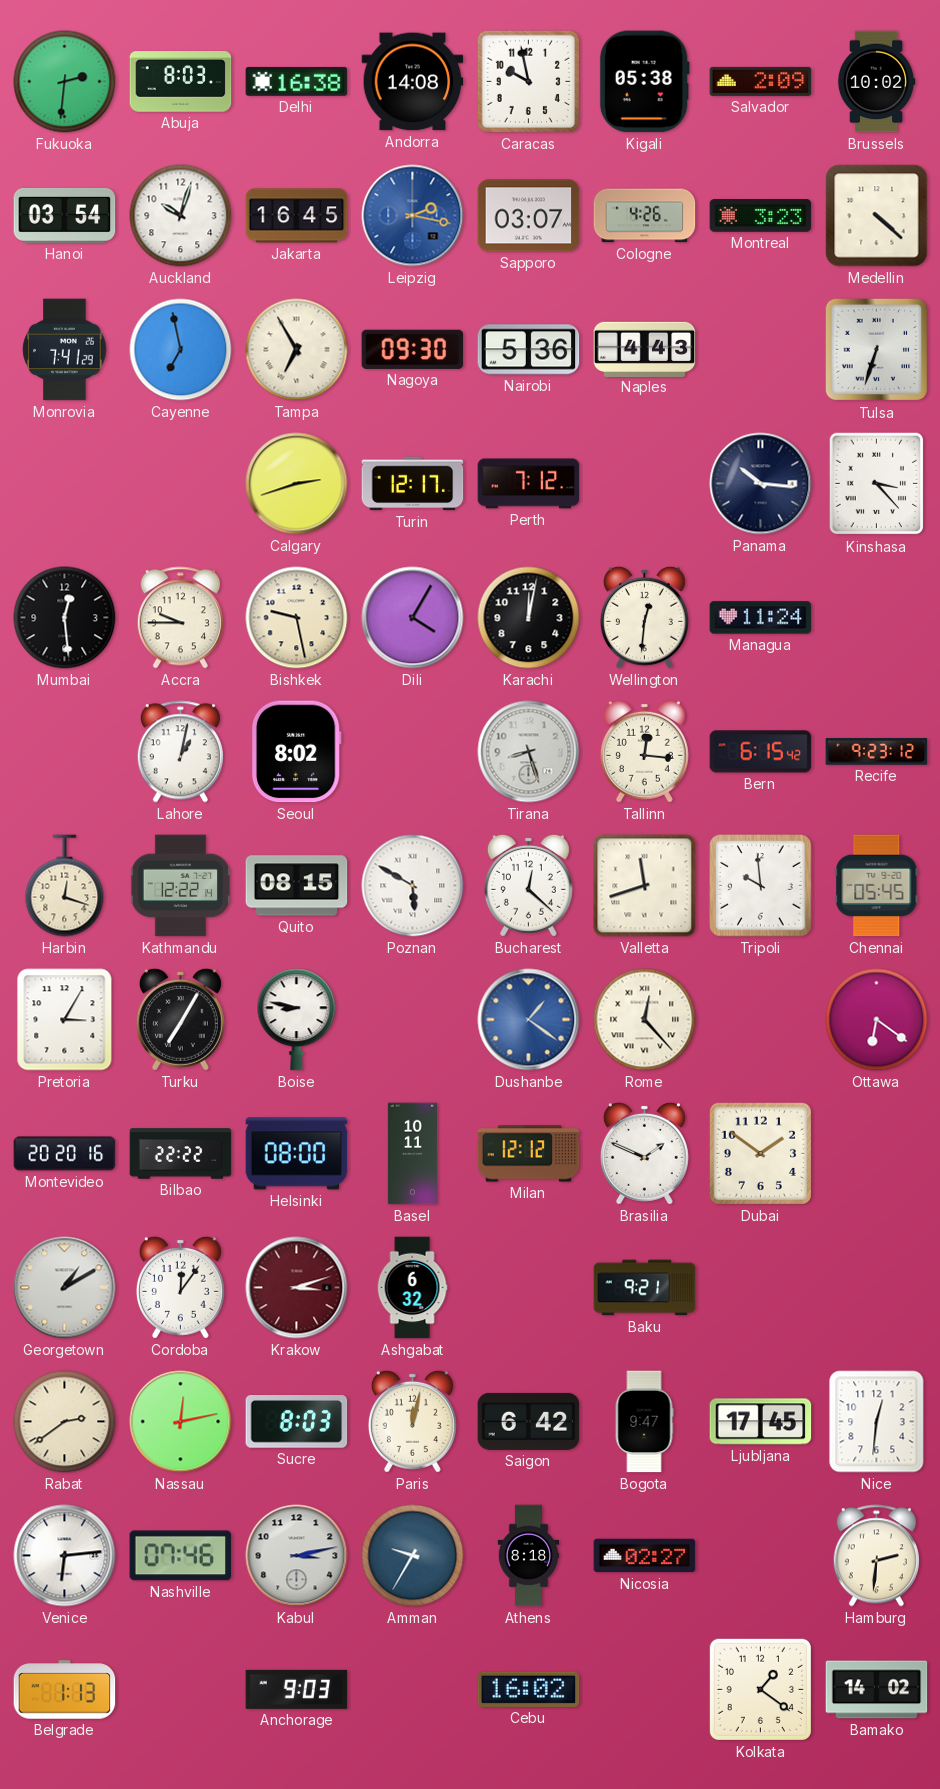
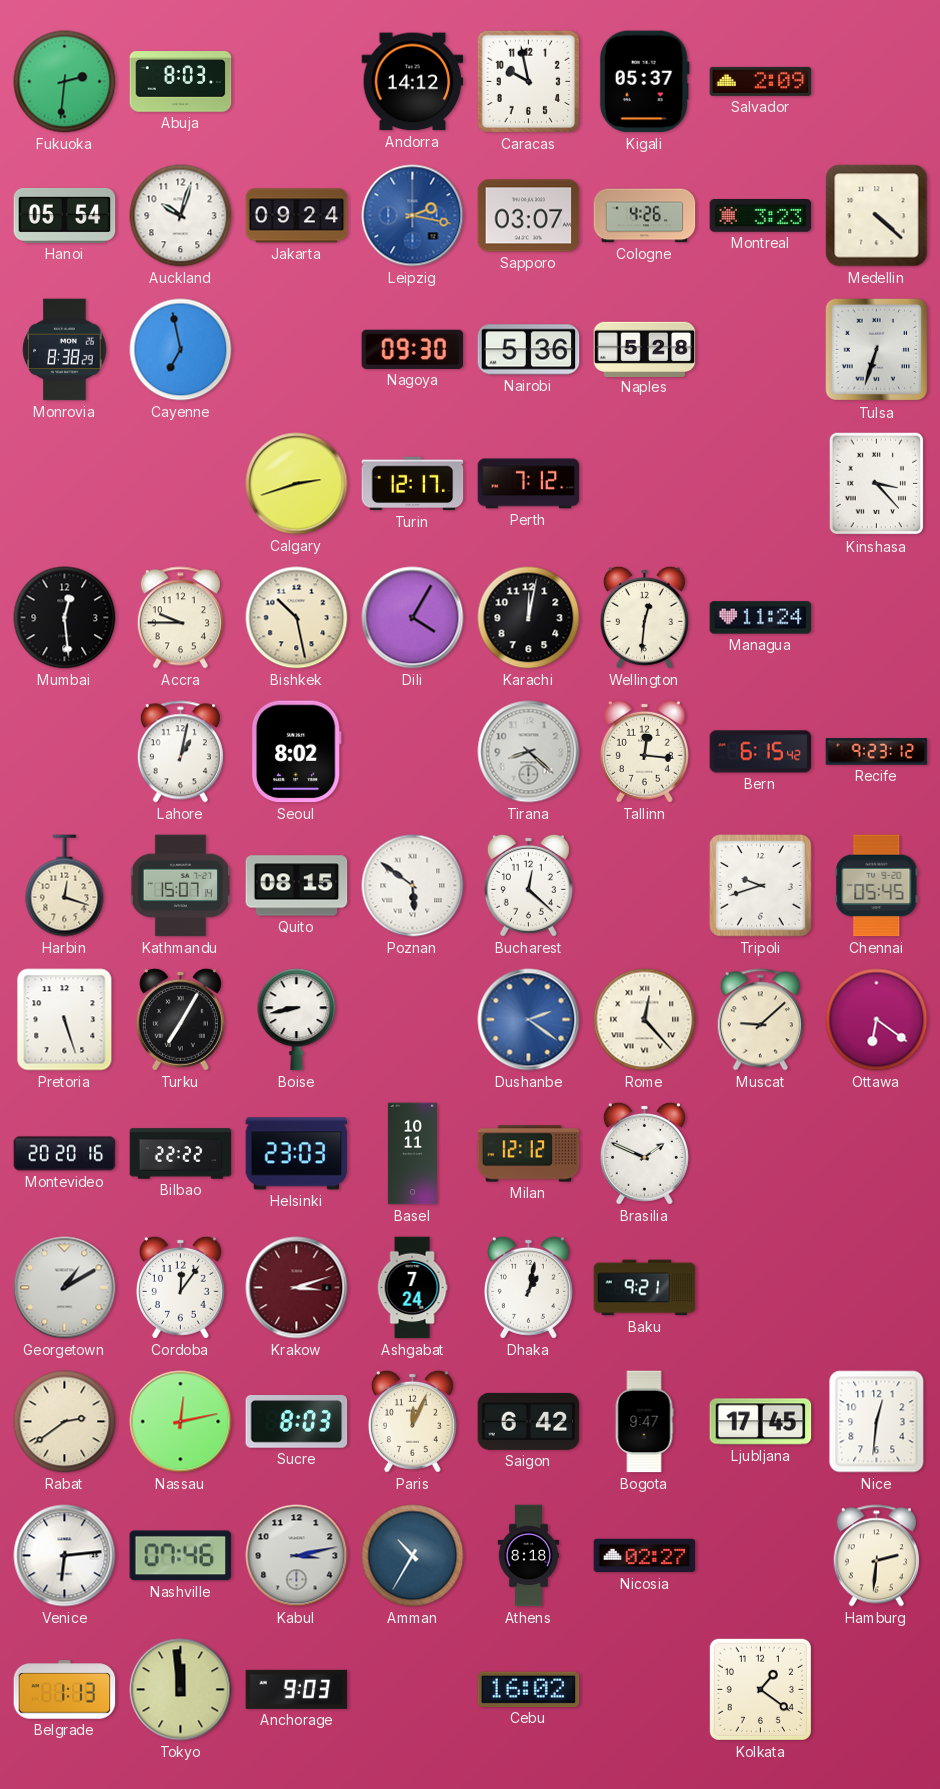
Delhi: 16:38 -> none (297, 81)
Andorra: 14:08 -> 14:12 (413, 82)
Kigali: 05:38 -> 05:37 (644, 82)
Brussels: 10:02 -> none (876, 82)
Hanoi: 03:54 -> 05:54 (65, 215)
Jakarta: 16:45 -> 09:24 (297, 216)
Monrovia: 7:41 -> 8:38 (65, 350)
Tampa: 6:55 -> none (297, 350)
Naples: 4:43 -> 5:28 (645, 349)
Panama: 10:16 -> none (761, 484)
Bishkek: 9:28 -> 10:28 (297, 618)
Tirana: 8:27 -> 8:22 (529, 752)
Kathmandu: 12:22 -> 15:07 (181, 886)
Poznan: 5:50 -> 5:51 (413, 886)
Valletta: 11:42 -> none (645, 886)
Tripoli: 9:59 -> 9:42 (761, 886)
Pretoria: 3:05 -> 5:27 (65, 1020)
Boise: 8:47 -> 8:43 (297, 1020)
Dushanbe: 1:21 -> 2:21 (529, 1020)
Muscat: none -> 9:08 (760, 1020)
Helsinki: 08:00 -> 23:03 (297, 1154)
Dubai: 1:51 -> none (760, 1153)
Ashgabat: 6:32 -> 7:24 (412, 1288)
Dhaka: none -> 1:02 (528, 1287)
Paris: 12:02 -> 12:04 (412, 1421)
Amman: 9:35 -> 10:35 (413, 1556)
Tokyo: none -> 11:59 (181, 1690)
Bamako: 14:02 -> none (877, 1690)
